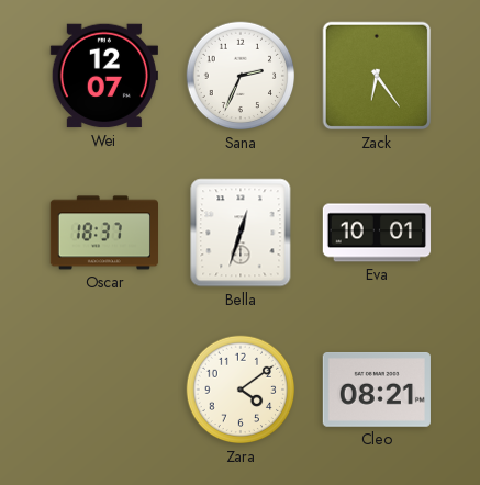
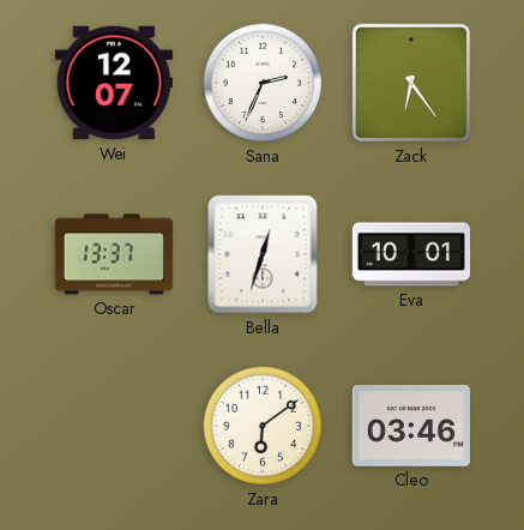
Oscar: 18:37 -> 13:37 (113, 254)
Zara: 4:09 -> 6:09 (263, 426)
Cleo: 08:21 -> 03:46 (411, 426)
